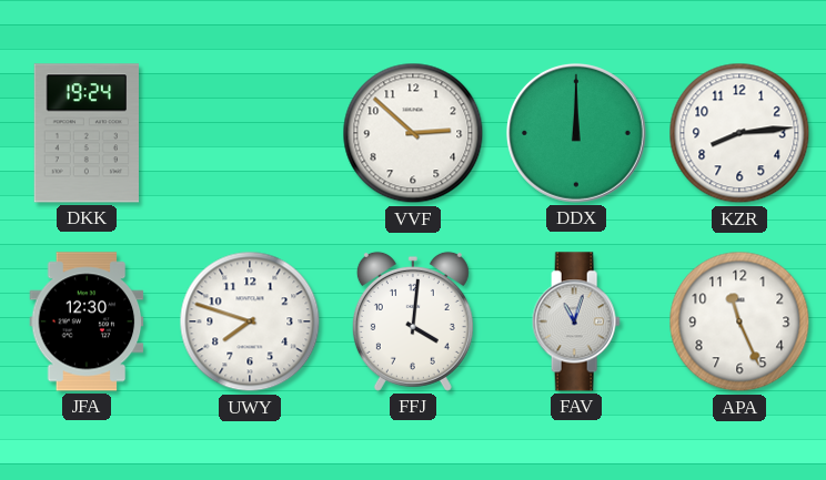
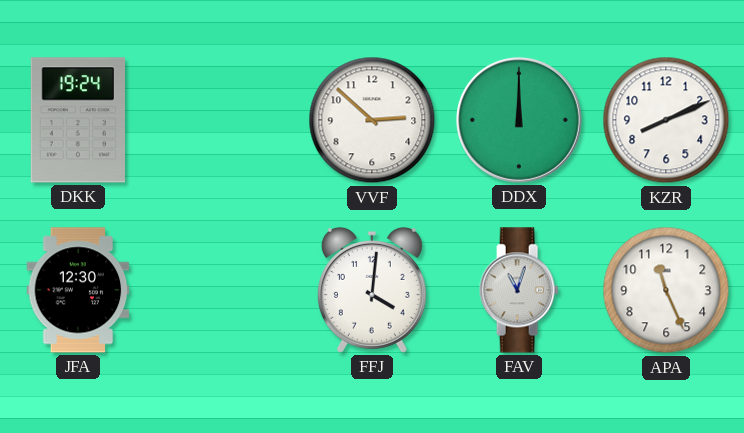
KZR: 8:14 -> 8:11 (666, 120)
UWY: 7:48 -> none (250, 321)
